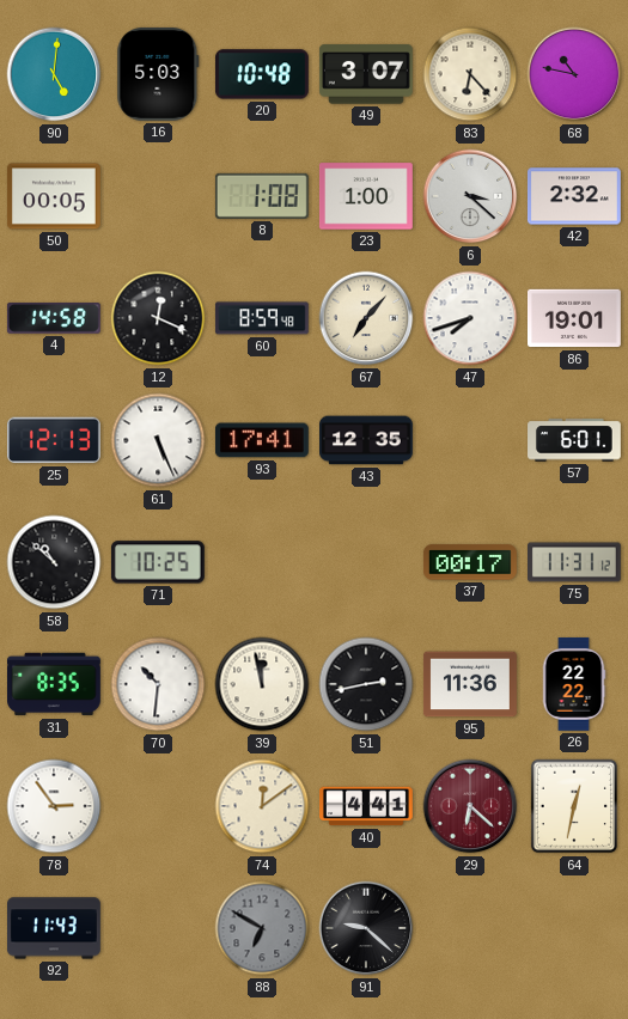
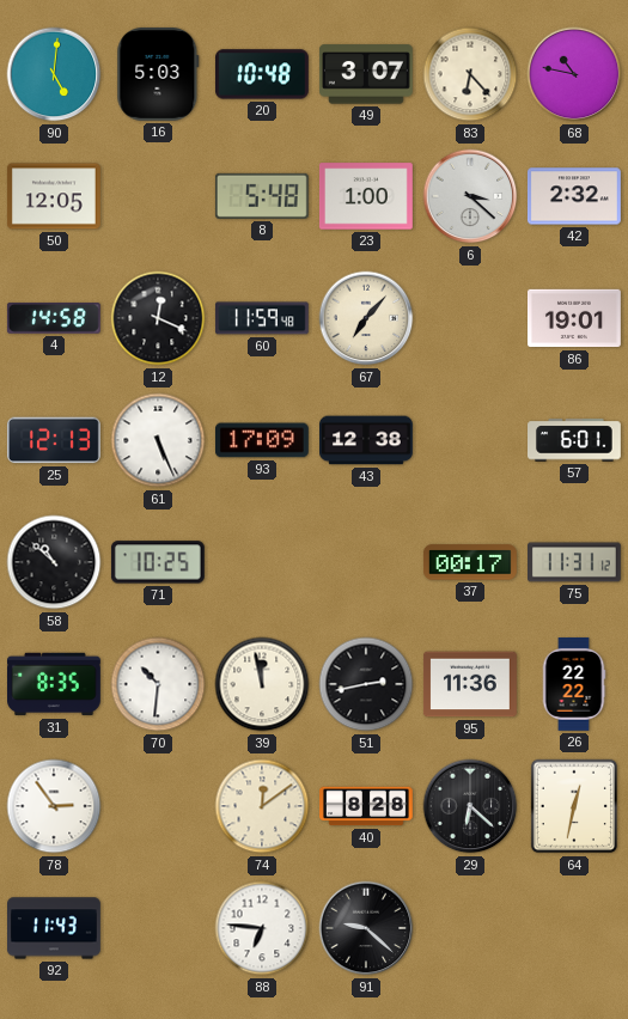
50: 00:05 -> 12:05 (54, 196)
8: 1:08 -> 5:48 (262, 196)
60: 8:59 -> 11:59 (262, 318)
47: 7:42 -> none (470, 318)
93: 17:41 -> 17:09 (262, 440)
43: 12:35 -> 12:38 (367, 440)
40: 4:41 -> 8:28 (367, 806)
29 dial: burgundy -> black (470, 806)
88: 6:50 -> 6:46 (262, 928)
88 dial: grey -> white (262, 928)
